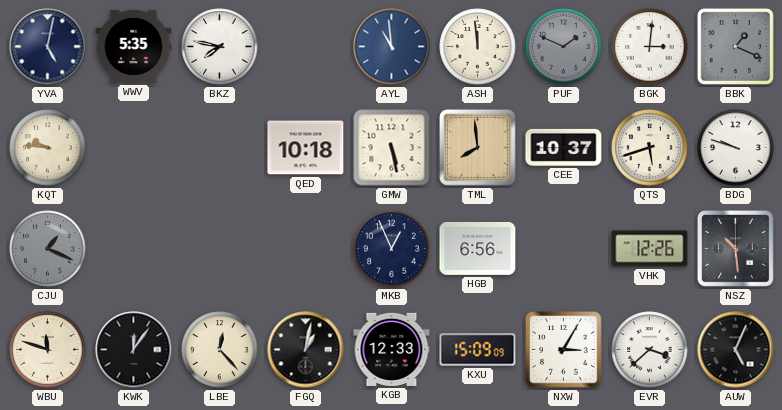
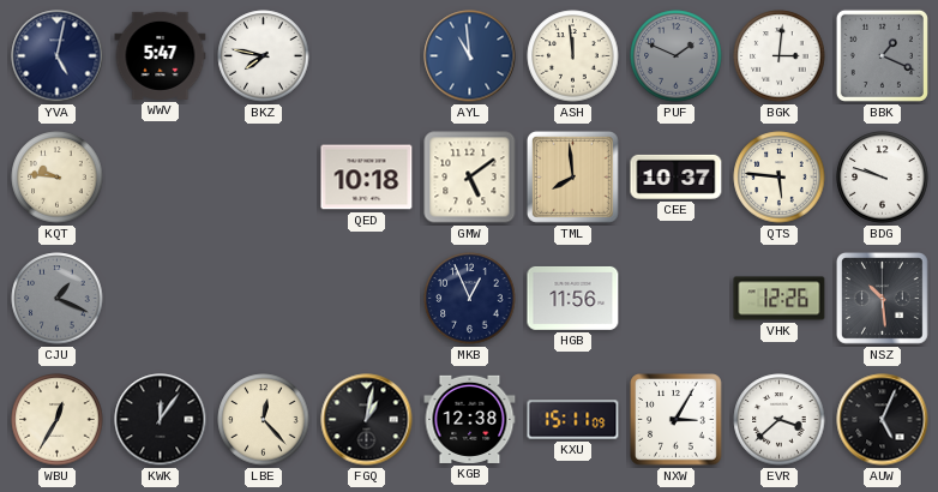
WWV: 5:35 -> 5:47 (161, 55)
GMW: 5:28 -> 5:09 (470, 178)
QTS: 5:42 -> 5:46 (780, 178)
HGB: 6:56 -> 11:56 (573, 298)
WBU: 11:48 -> 12:35 (58, 420)
KGB: 12:33 -> 12:38 (470, 419)
KXU: 15:09 -> 15:11 (573, 420)
